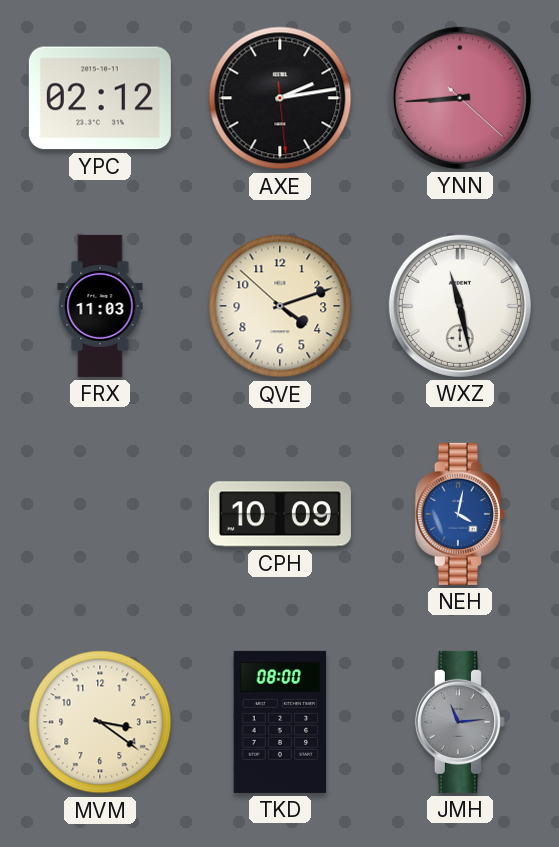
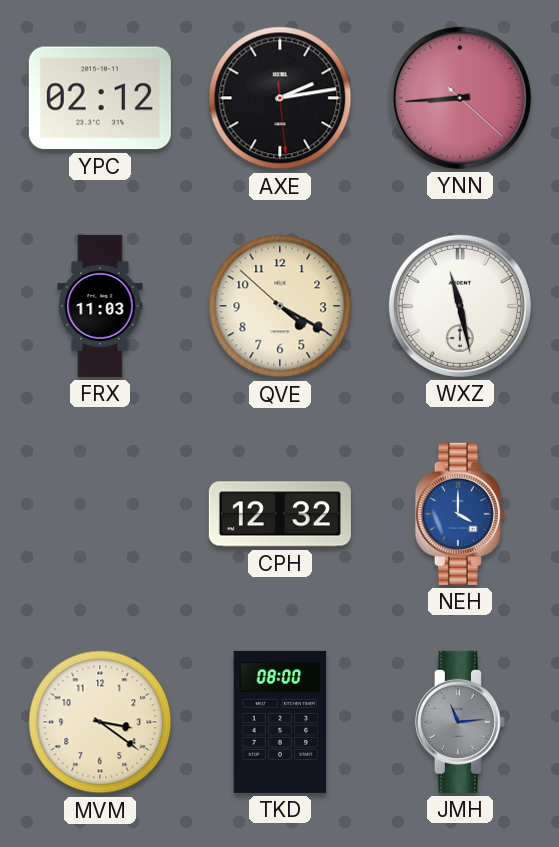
QVE: 4:11 -> 4:19 (280, 306)
CPH: 10:09 -> 12:32 (280, 514)
NEH: 4:02 -> 4:00 (460, 514)
